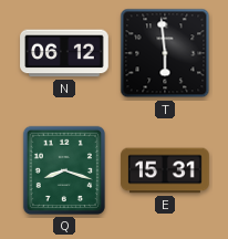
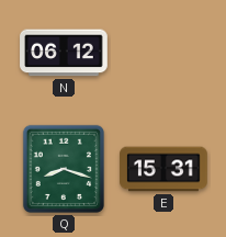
T: 5:59 -> none (165, 53)
